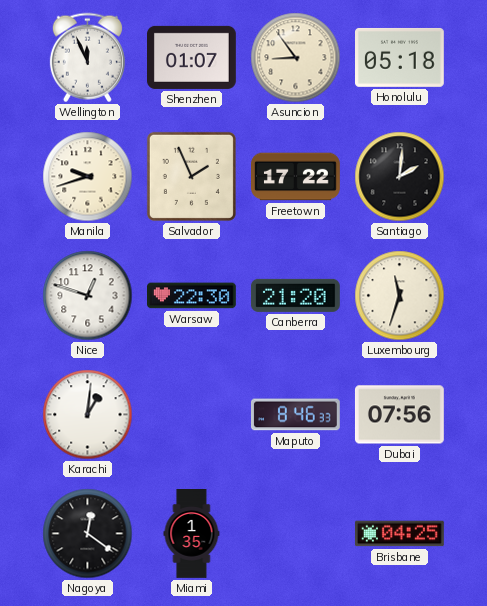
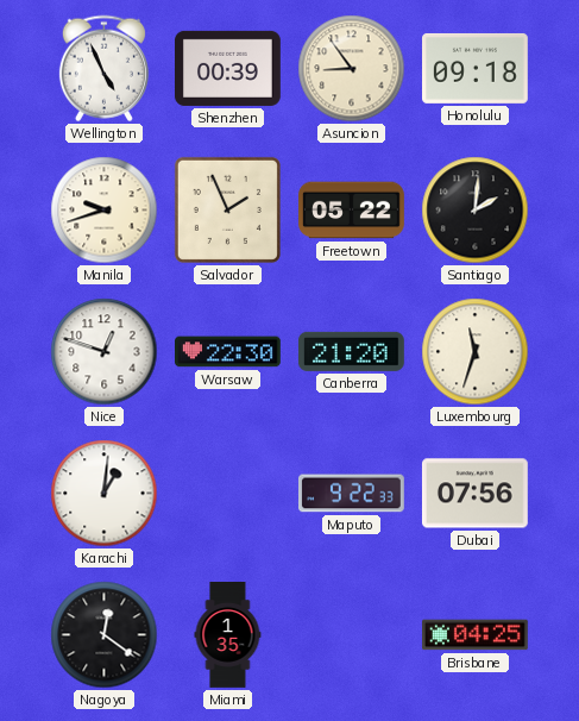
Wellington: 11:56 -> 4:56 (103, 69)
Shenzhen: 01:07 -> 00:39 (228, 68)
Honolulu: 05:18 -> 09:18 (476, 68)
Freetown: 17:22 -> 05:22 (352, 211)
Maputo: 8:46 -> 9:22 (352, 494)
